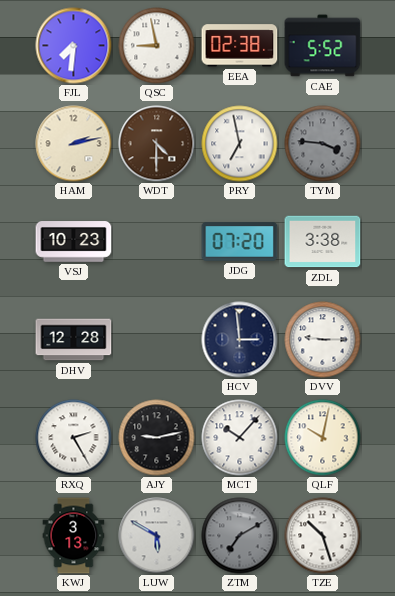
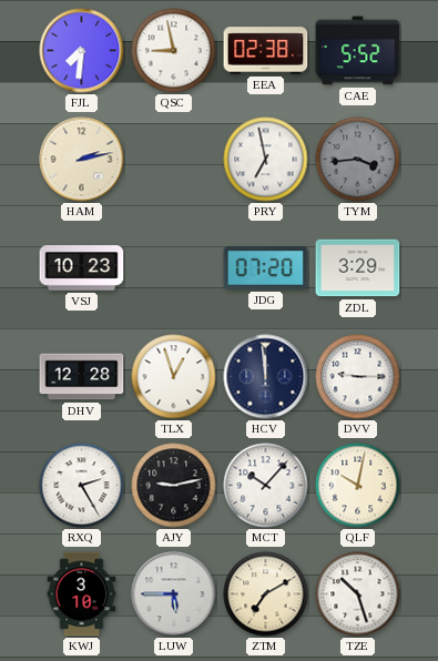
WDT: 4:30 -> none (157, 144)
TYM: 3:46 -> 3:44 (358, 160)
ZDL: 3:38 -> 3:29 (358, 268)
TLX: none -> 12:57 (174, 377)
HCV: 2:59 -> 11:59 (266, 377)
KWJ: 3:13 -> 3:10 (82, 594)
LUW: 5:50 -> 5:45 (174, 594)
ZTM dial: grey -> cream (266, 594)
